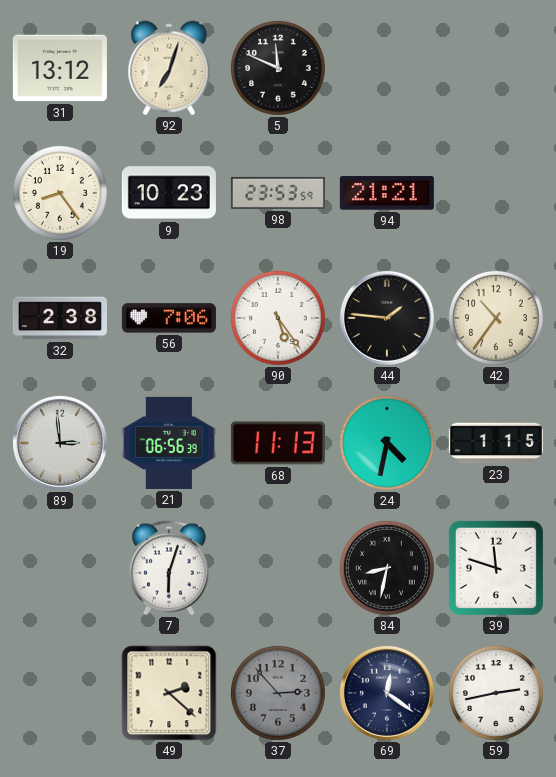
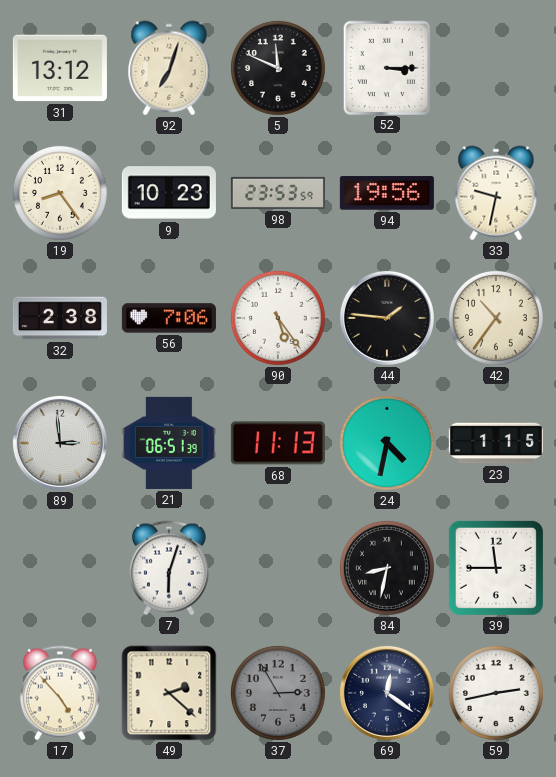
52: none -> 3:15 (386, 67)
94: 21:21 -> 19:56 (387, 193)
33: none -> 9:32 (496, 193)
21: 06:56 -> 06:51 (169, 443)
39: 11:48 -> 11:45 (496, 568)
17: none -> 4:53 (60, 693)
37: 2:53 -> 2:55 (278, 693)
